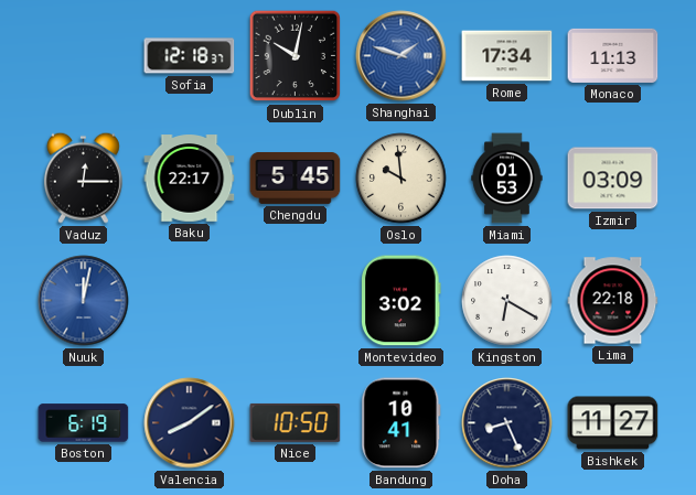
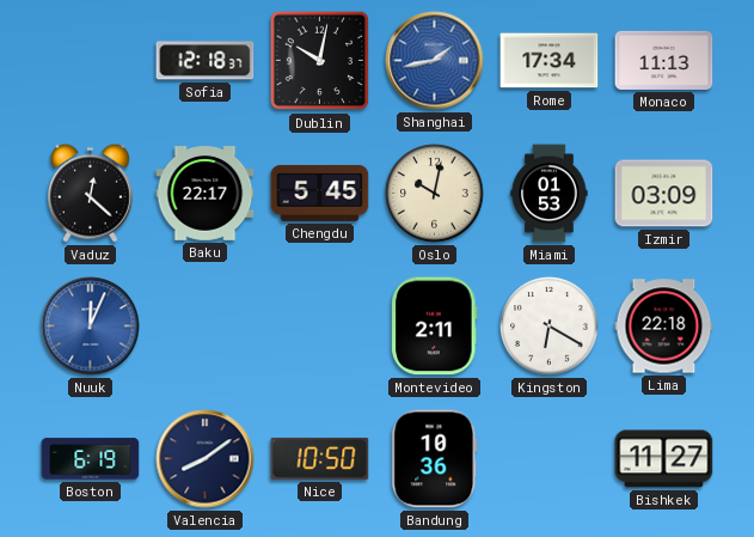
Shanghai: 1:48 -> 1:43 (435, 61)
Vaduz: 12:15 -> 12:22 (90, 193)
Oslo: 9:59 -> 10:02 (435, 194)
Nuuk: 12:02 -> 12:04 (91, 327)
Montevideo: 3:02 -> 2:11 (435, 327)
Bandung: 10:41 -> 10:36 (435, 459)
Doha: 8:26 -> none (507, 423)
